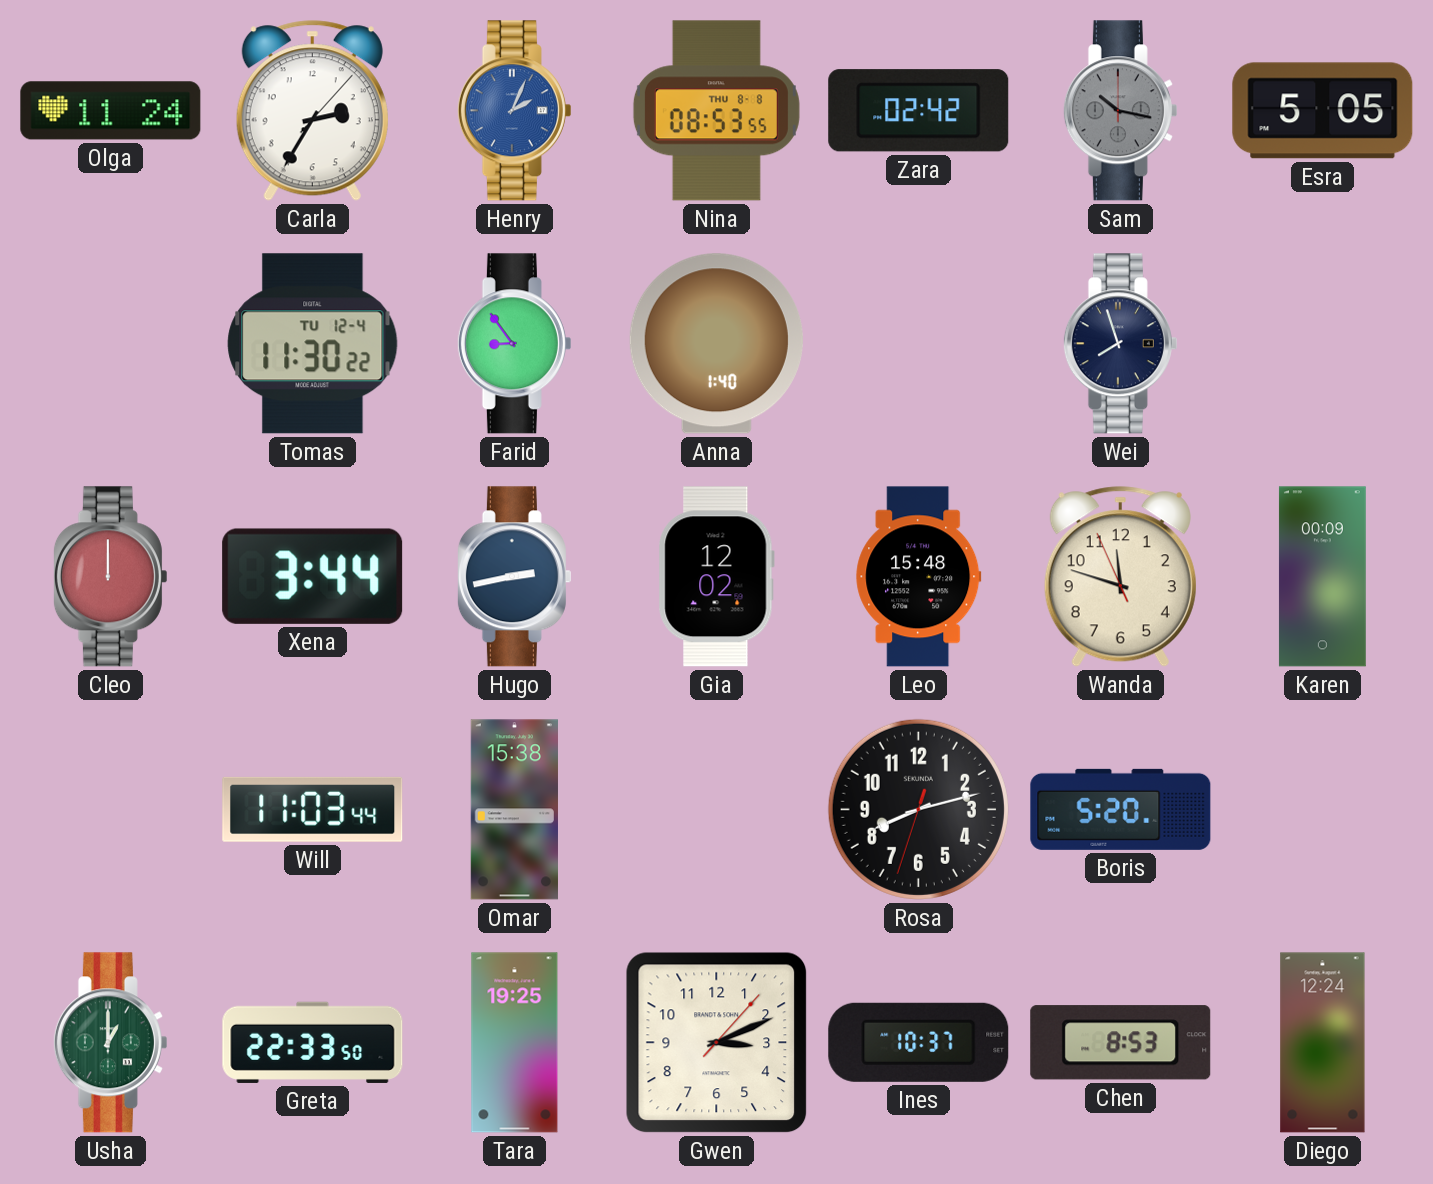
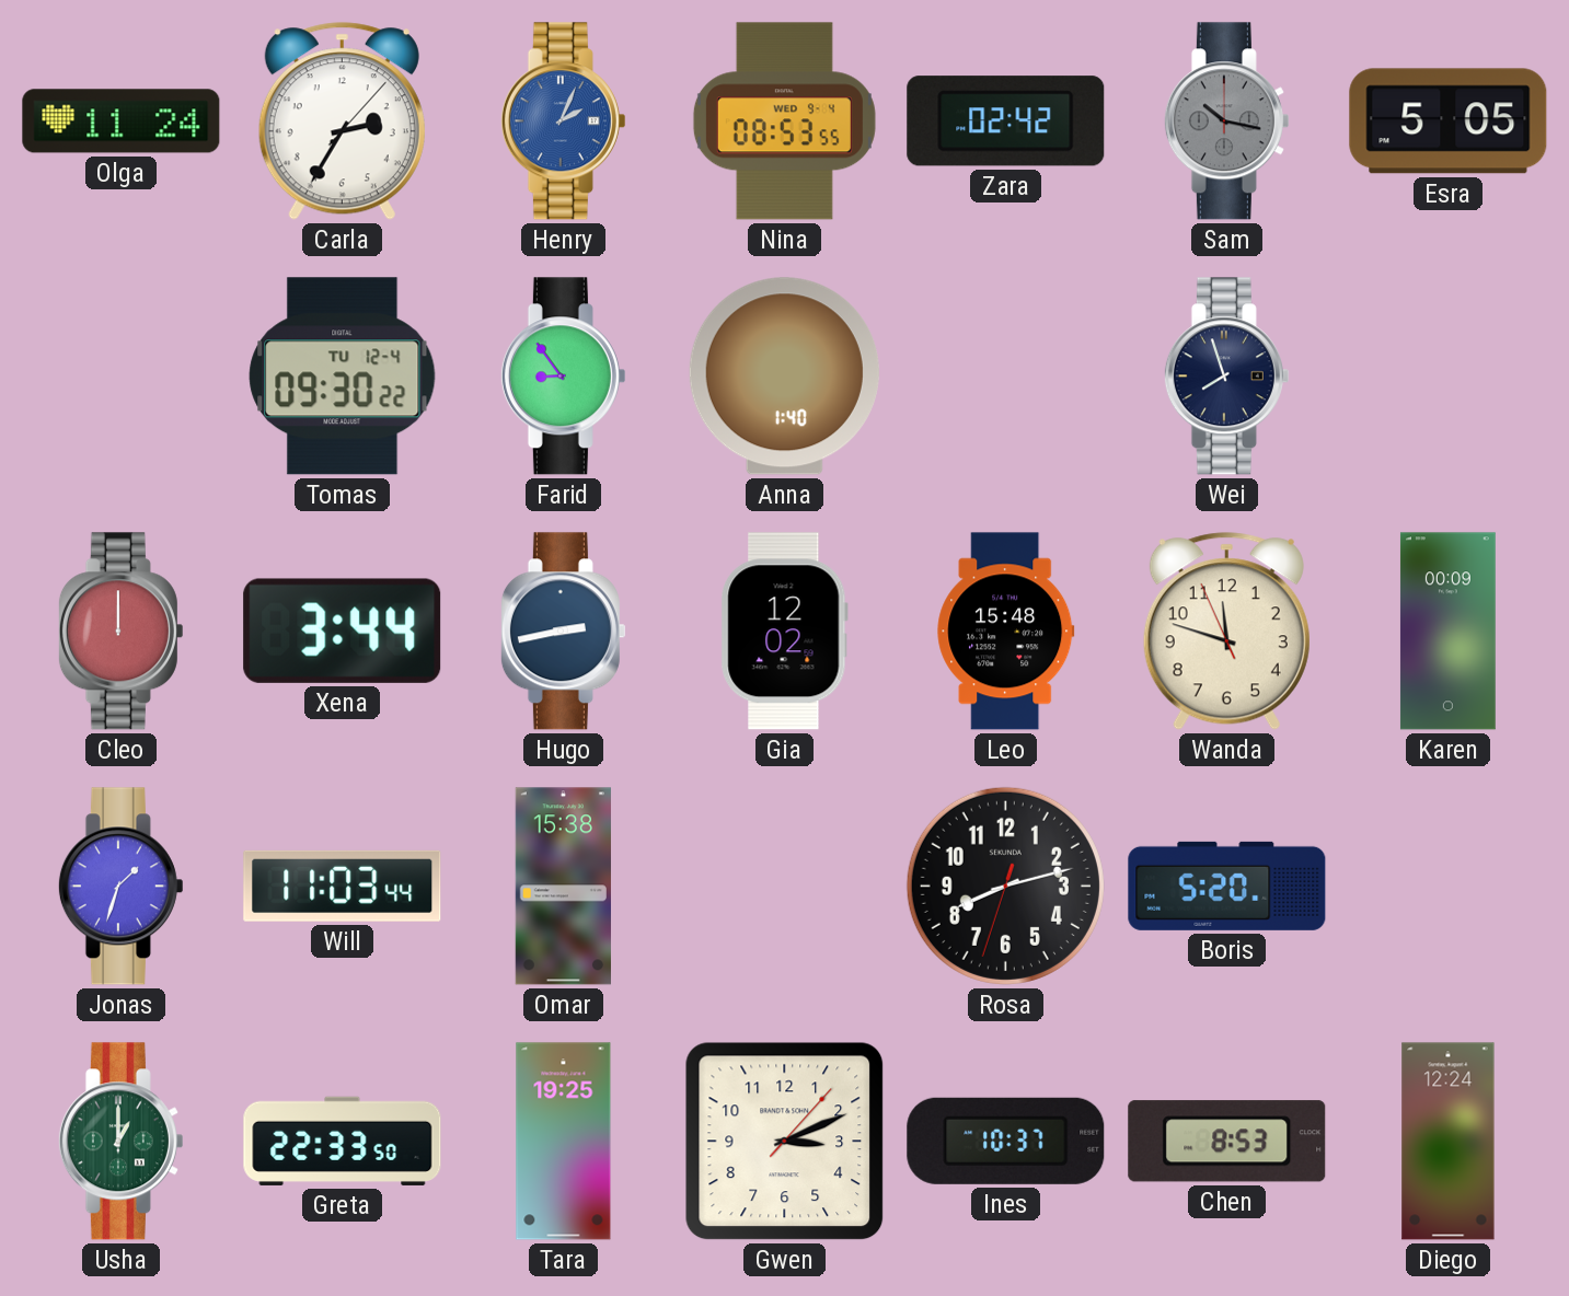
Nina date: THU 8-8 -> WED 9-4 (784, 121)
Tomas: 11:30 -> 09:30 (343, 377)
Jonas: none -> 1:33 (120, 887)
